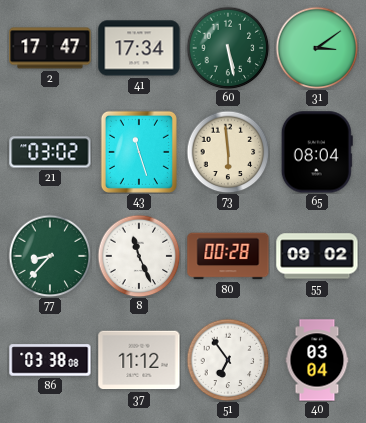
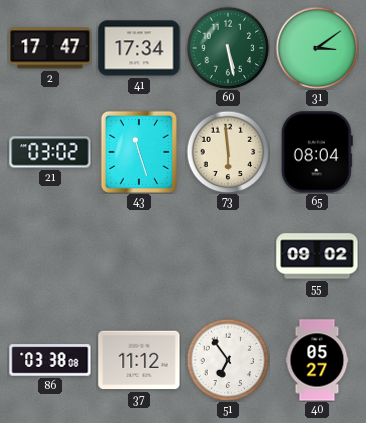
77: 8:37 -> none (50, 256)
8: 11:26 -> none (139, 256)
80: 00:28 -> none (228, 256)
40: 03:04 -> 05:27 (317, 360)
